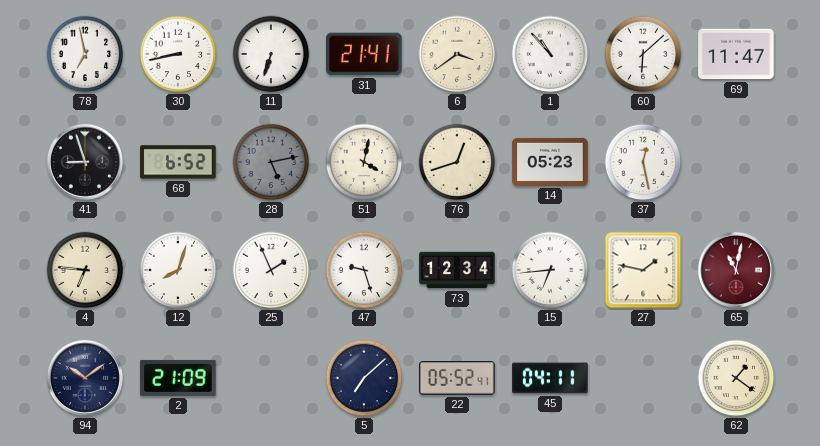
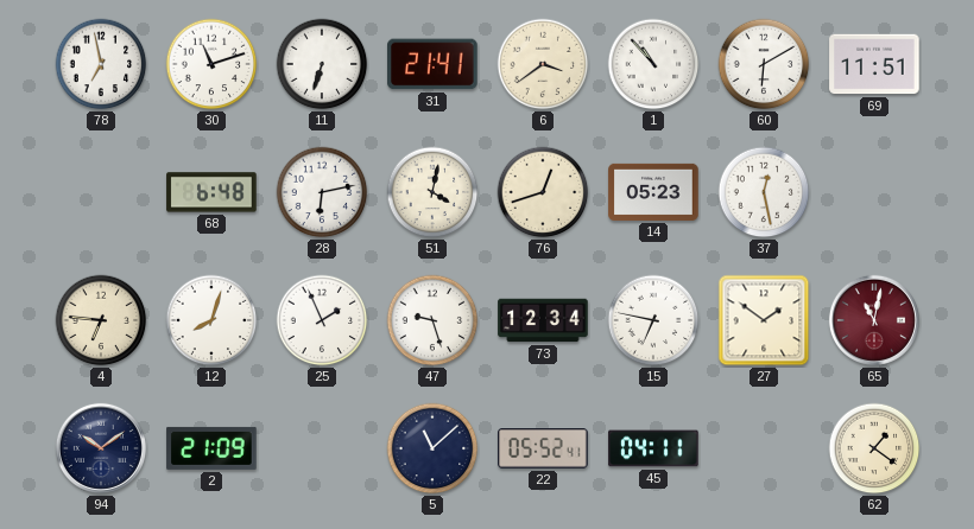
30: 8:43 -> 11:12 (211, 64)
60: 6:08 -> 6:10 (764, 64)
69: 11:47 -> 11:51 (874, 64)
41: 8:57 -> none (85, 162)
68: 6:52 -> 6:48 (211, 192)
28: 5:13 -> 6:13 (322, 192)
28 dial: grey -> white (322, 192)
15: 6:44 -> 6:47 (653, 320)
27: 1:47 -> 1:51 (764, 320)
5: 7:08 -> 11:08 (432, 448)
